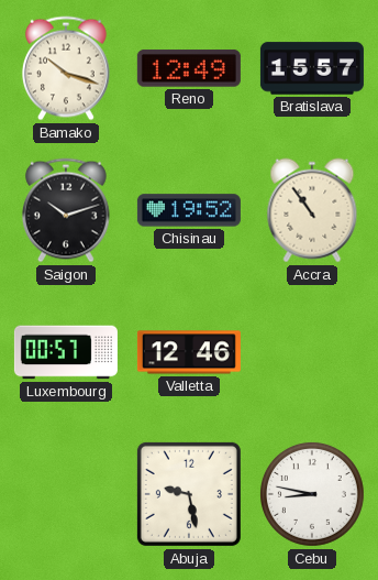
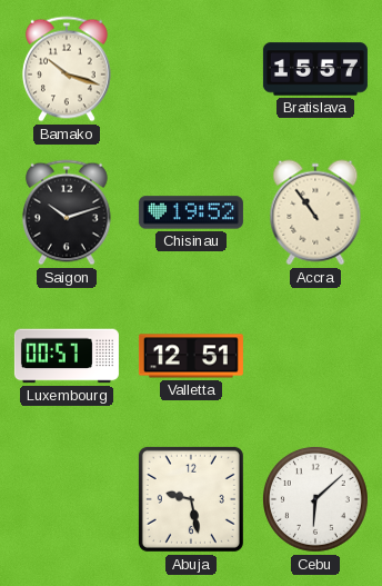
Reno: 12:49 -> none (189, 68)
Valletta: 12:46 -> 12:51 (191, 356)
Cebu: 8:47 -> 6:08 (315, 499)
